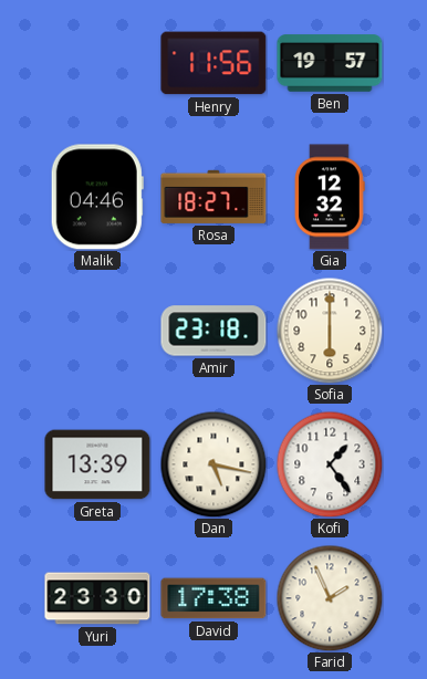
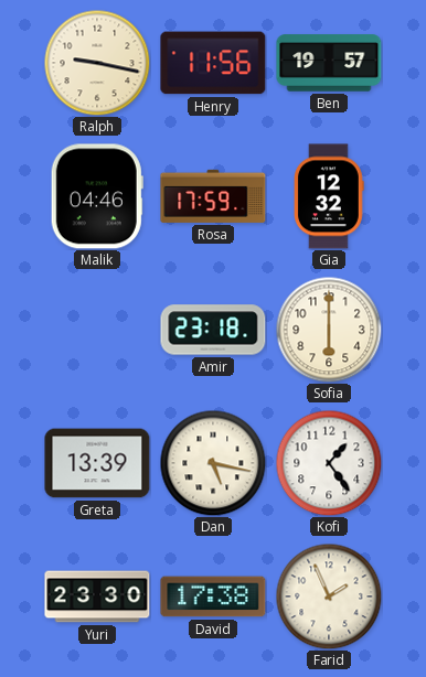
Ralph: none -> 9:17 (97, 63)
Rosa: 18:27 -> 17:59 (213, 196)
